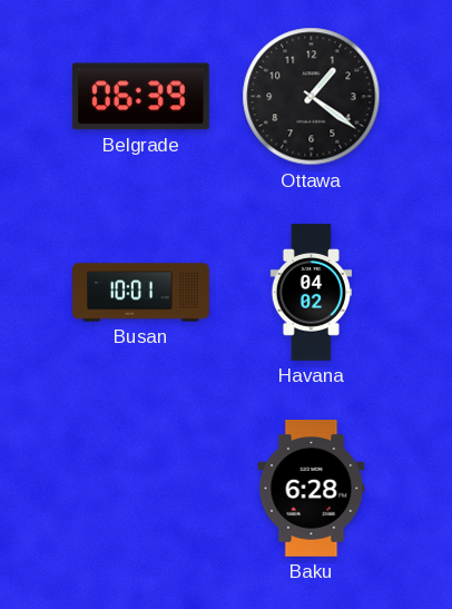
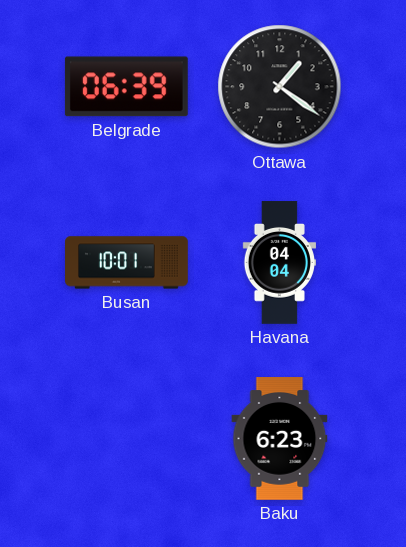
Havana: 04:02 -> 04:04 (279, 263)
Baku: 6:28 -> 6:23 (280, 439)
